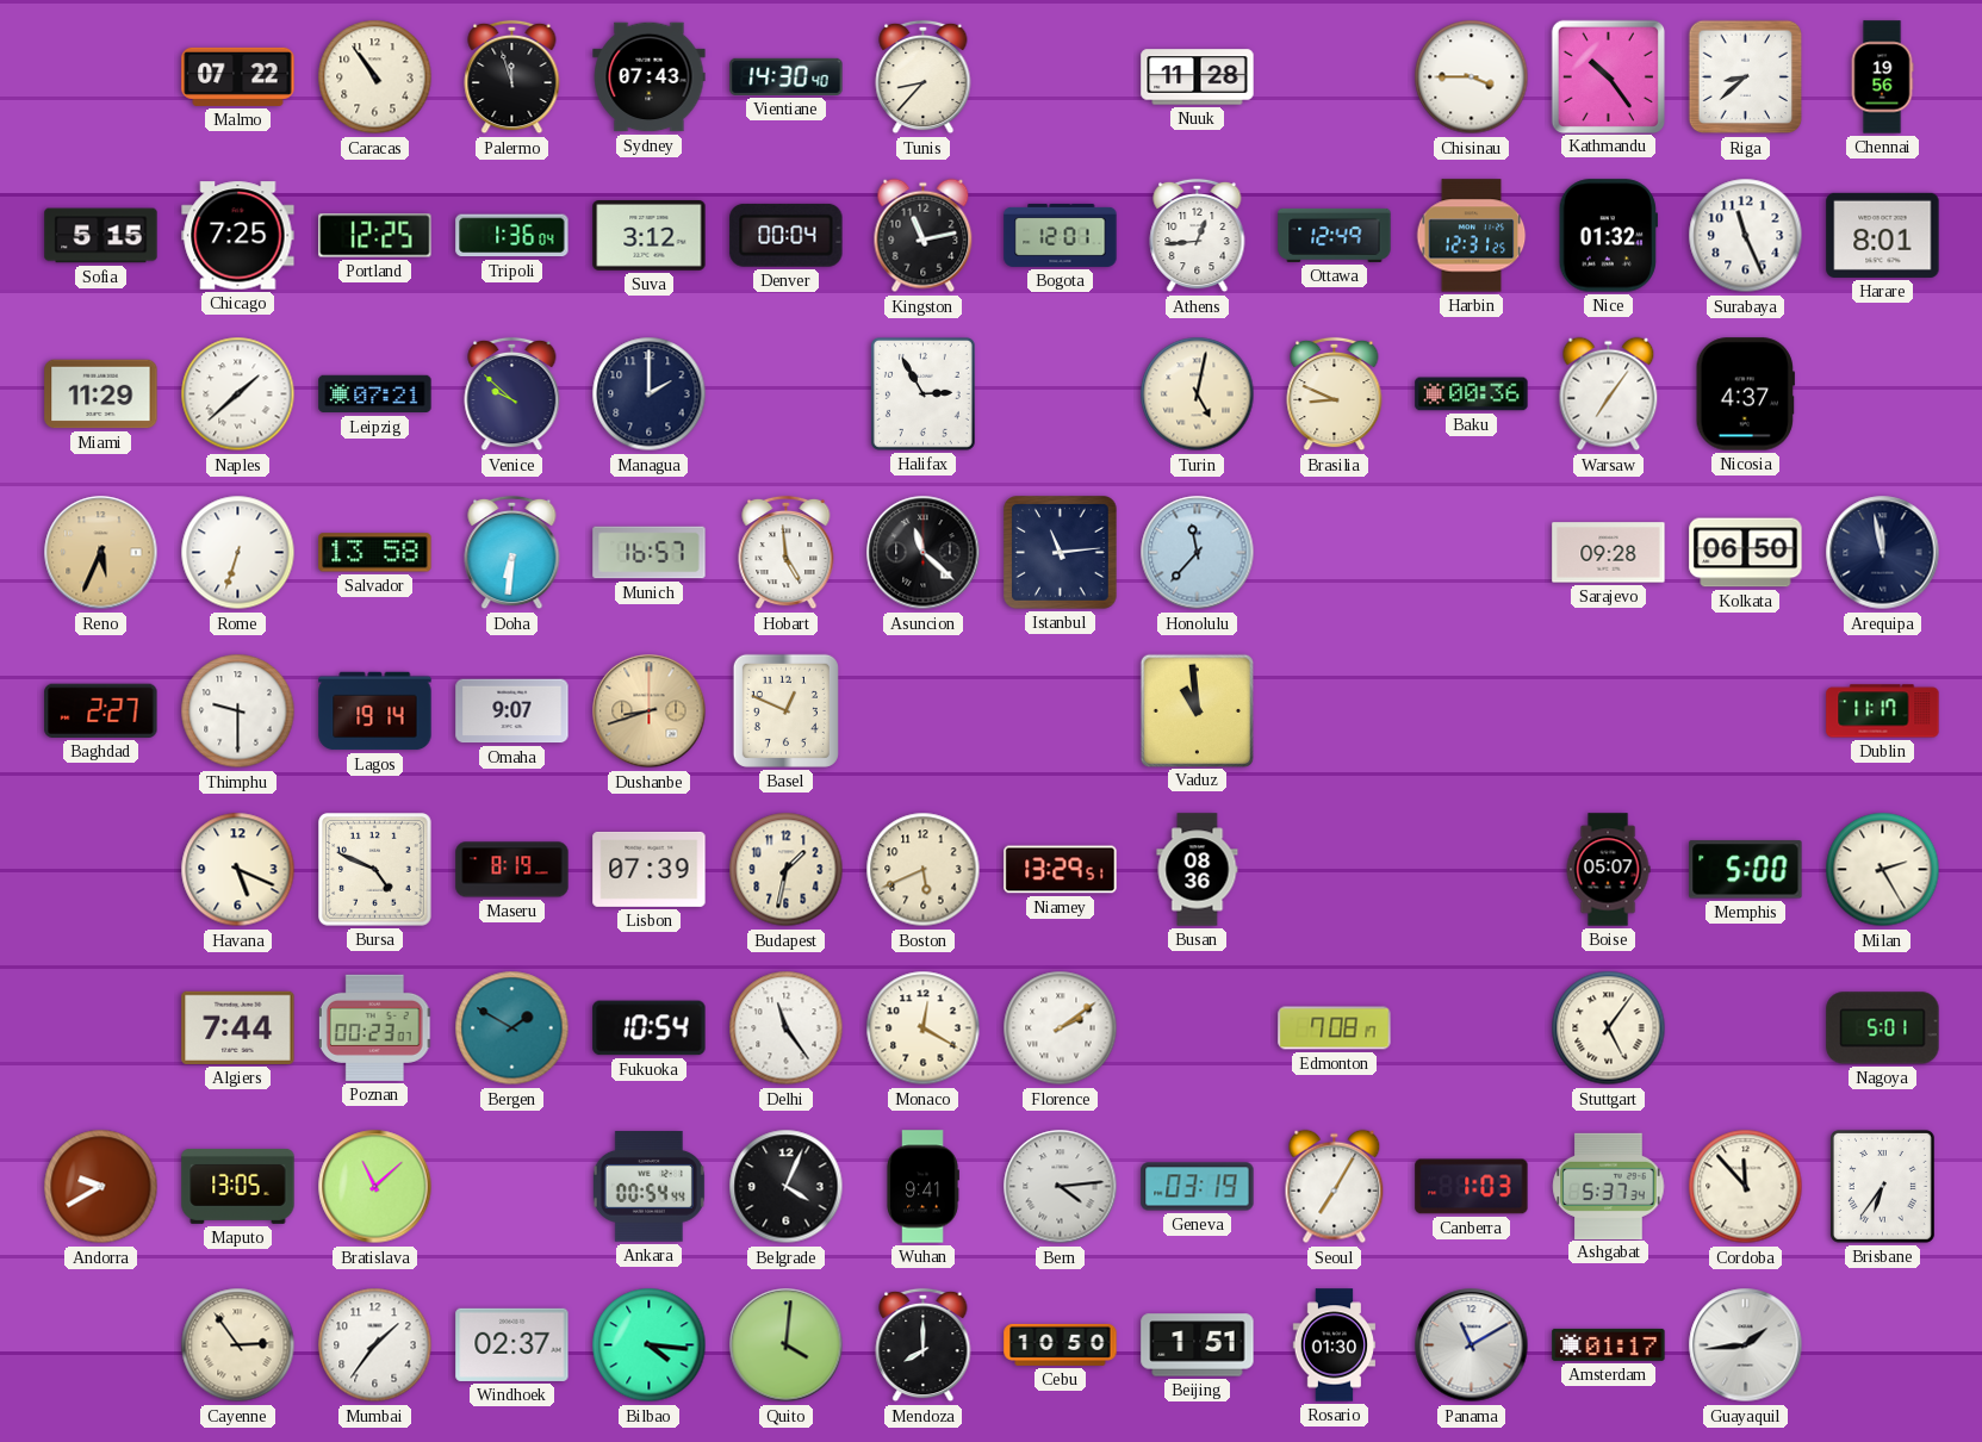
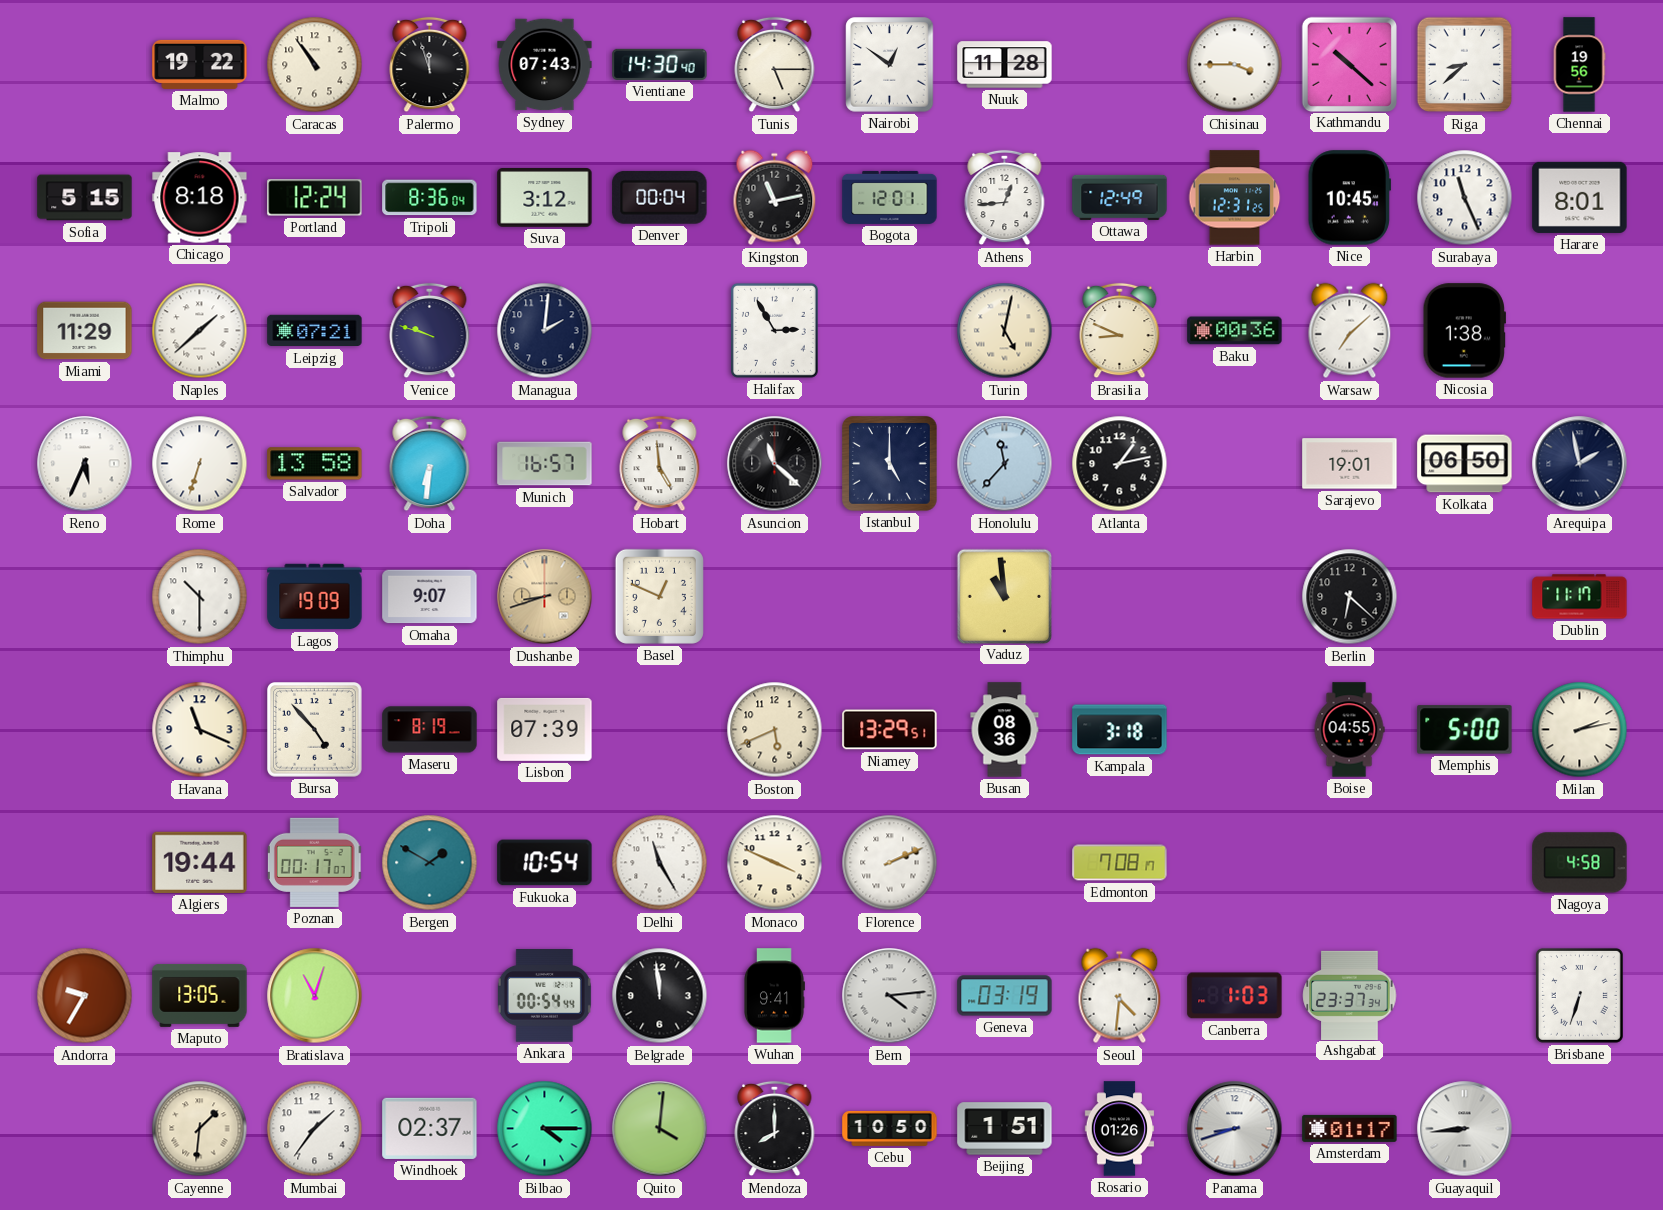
Malmo: 07:22 -> 19:22 (200, 64)
Tunis: 8:37 -> 5:15 (775, 65)
Nairobi: none -> 12:51 (890, 65)
Kathmandu: 10:24 -> 10:22 (1349, 64)
Chicago: 7:25 -> 8:18 (200, 198)
Portland: 12:25 -> 12:24 (315, 198)
Tripoli: 1:36 -> 8:36 (430, 198)
Nice: 01:32 -> 10:45 (1349, 198)
Venice: 9:52 -> 9:48 (430, 331)
Managua: 2:00 -> 2:01 (545, 331)
Warsaw: 7:06 -> 7:08 (1350, 331)
Nicosia: 4:37 -> 1:38 (1464, 331)
Reno dial: champagne -> white (85, 464)
Istanbul: 11:14 -> 5:00 (890, 464)
Atlanta: none -> 1:13 (1120, 464)
Sarajevo: 09:28 -> 19:01 (1350, 464)
Arequipa: 11:58 -> 1:58 (1580, 464)
Baghdad: 2:27 -> none (101, 710)
Thimphu: 9:30 -> 10:30 (200, 597)
Lagos: 19:14 -> 19:09 (315, 597)
Berlin: none -> 6:22 (1350, 597)
Havana: 5:19 -> 11:19 (200, 730)
Bursa: 4:49 -> 4:53 (315, 730)
Budapest: 1:32 -> none (787, 870)
Kampala: none -> 3:18 (1120, 730)
Boise: 05:07 -> 04:55 (1349, 730)
Milan: 2:25 -> 2:13 (1580, 730)
Algiers: 7:44 -> 19:44 (200, 862)
Poznan: 00:23 -> 00:17 (315, 862)
Delhi: 11:24 -> 11:25 (660, 863)
Monaco: 12:20 -> 3:49 (775, 863)
Florence: 2:09 -> 2:11 (890, 863)
Stuttgart: 5:06 -> none (1609, 1028)
Nagoya: 5:01 -> 4:58 (1580, 863)
Andorra: 9:40 -> 9:35 (85, 996)
Bratislava: 11:08 -> 11:03 (315, 996)
Belgrade: 4:04 -> 11:59 (660, 996)
Seoul: 7:05 -> 4:31 (1120, 996)
Ashgabat: 5:37 -> 23:37 (1350, 995)
Cordoba: 11:53 -> none (1746, 1187)
Brisbane: 6:36 -> 6:33 (1579, 995)
Cayenne: 2:54 -> 1:31 (200, 1129)
Bilbao: 4:16 -> 4:15 (545, 1129)
Rosario: 01:30 -> 01:26 (1120, 1129)
Panama: 11:10 -> 8:42 (1235, 1129)
Guayaquil: 1:44 -> 8:44 (1465, 1129)
